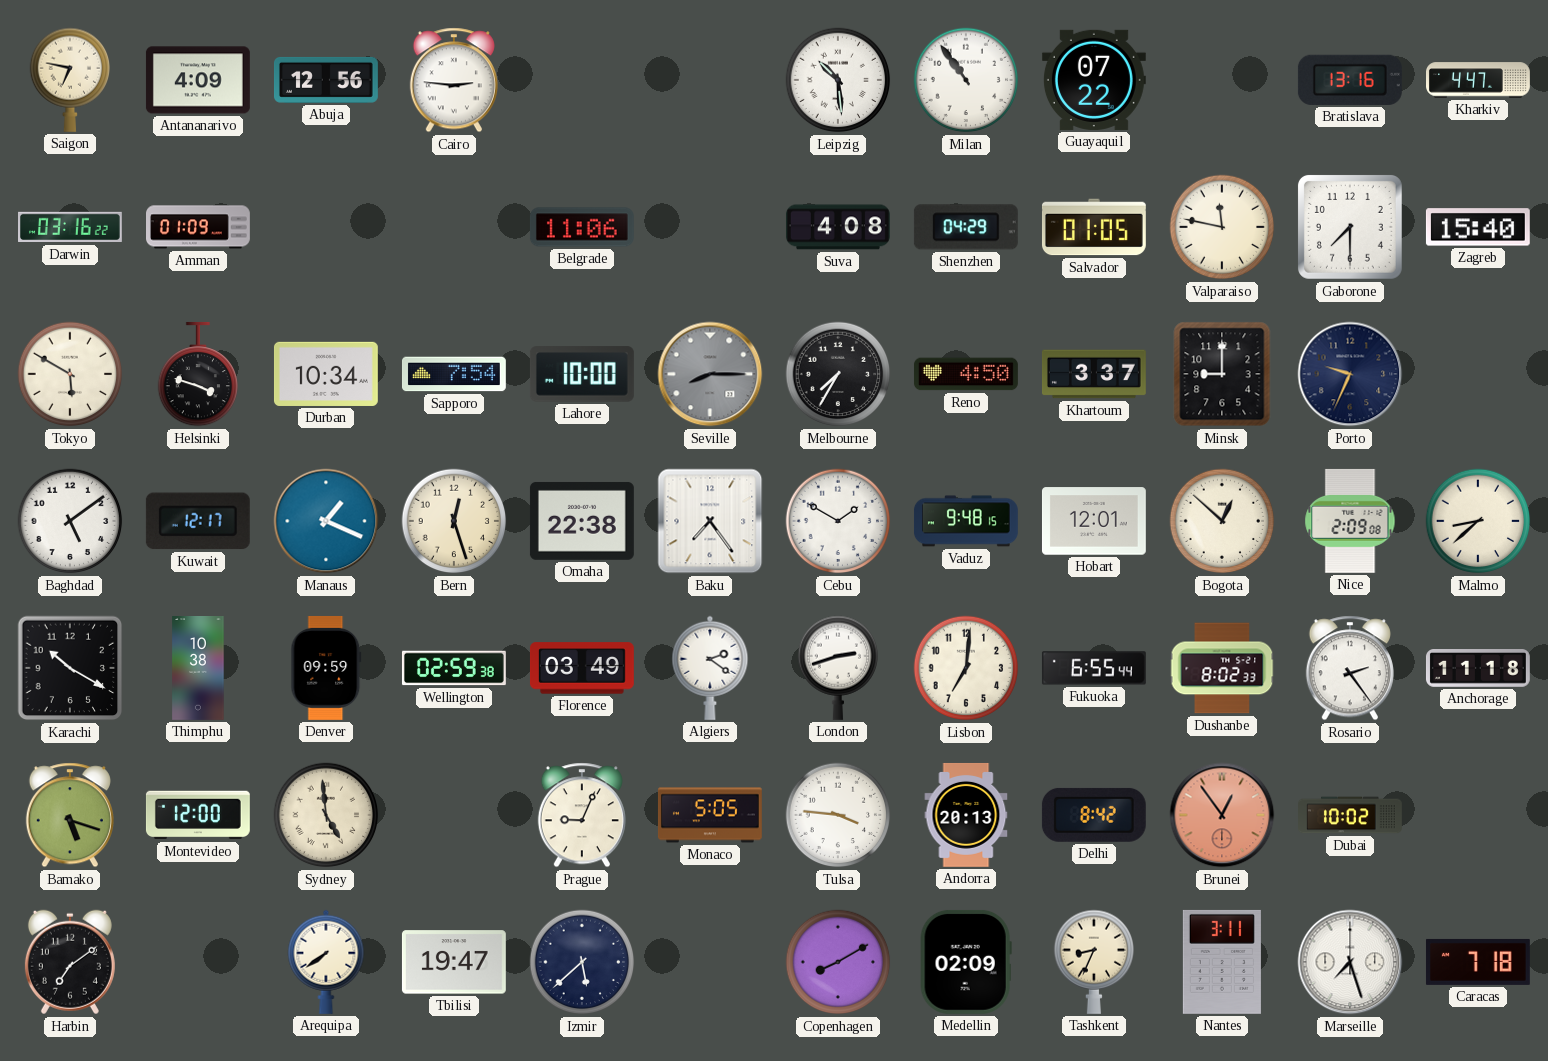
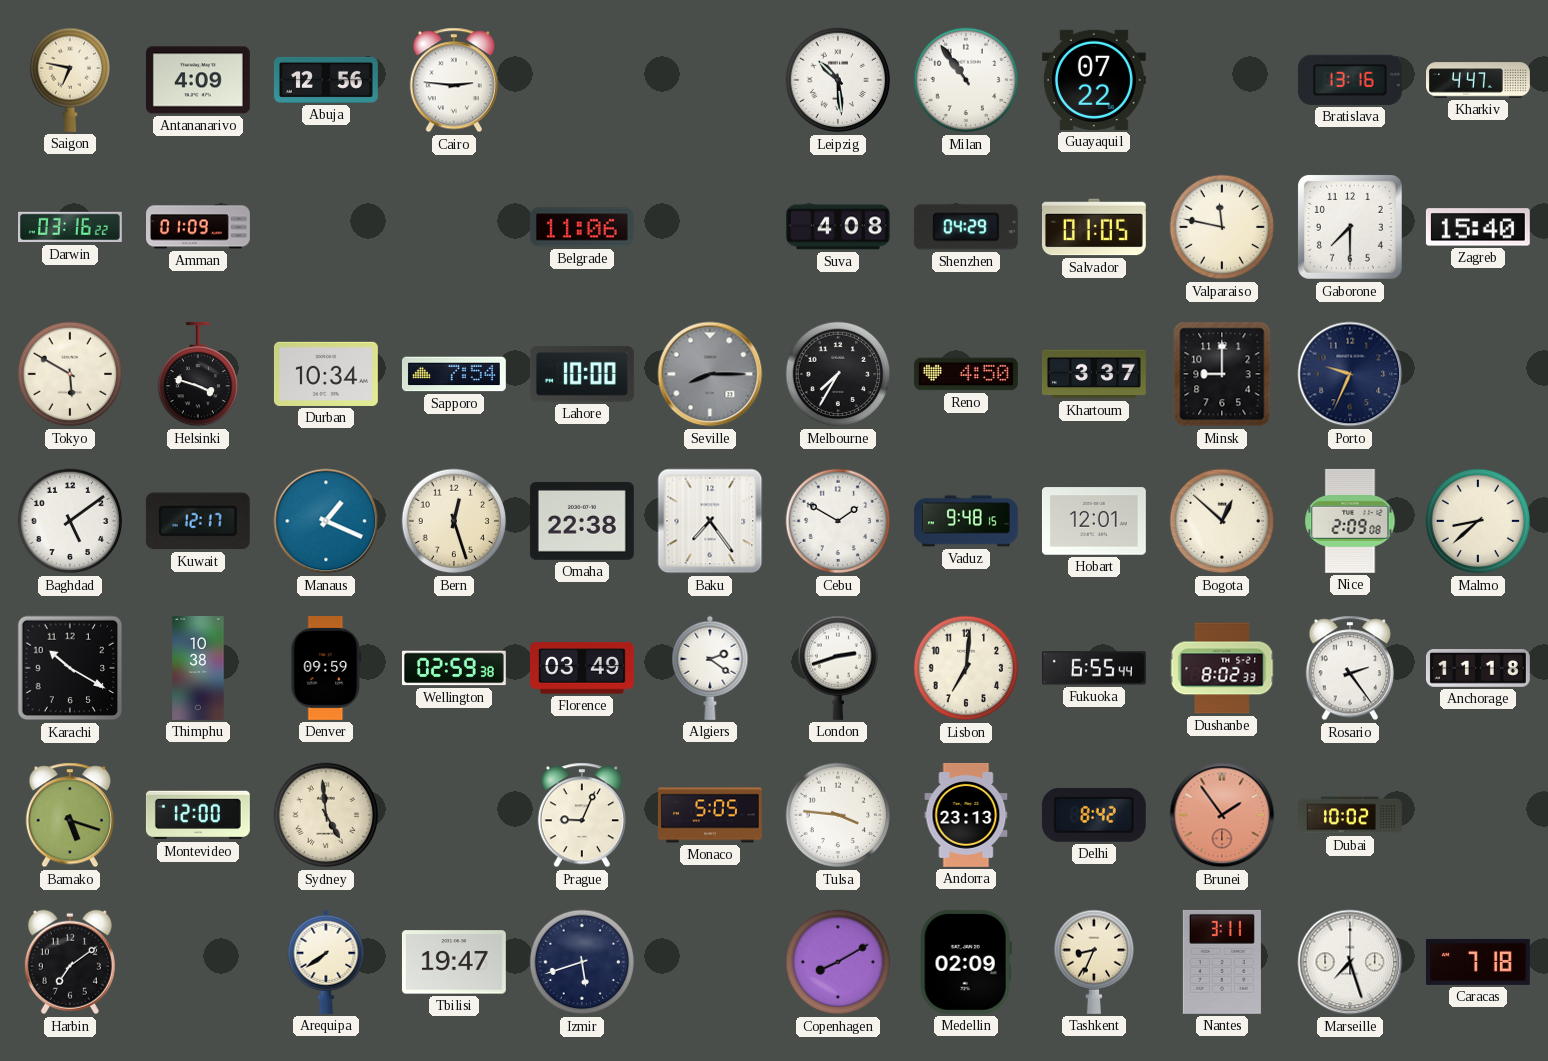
Andorra: 20:13 -> 23:13 (966, 815)
Brunei: 12:54 -> 1:54 (1222, 815)
Izmir: 5:38 -> 5:42 (582, 962)
